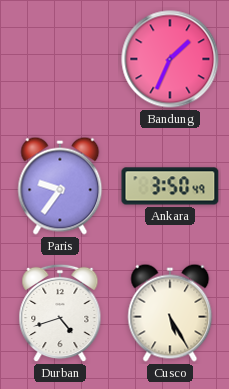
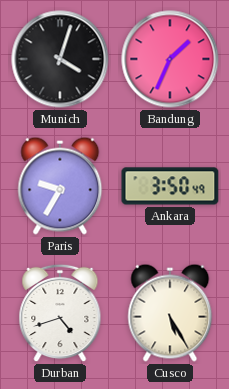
Munich: none -> 4:03 (60, 59)
Paris: 9:36 -> 9:35 (60, 186)
